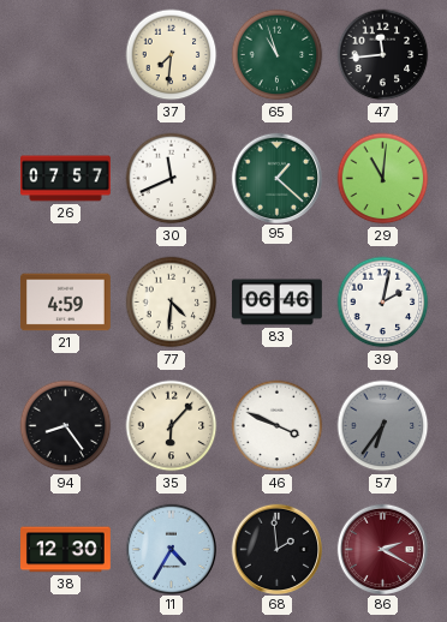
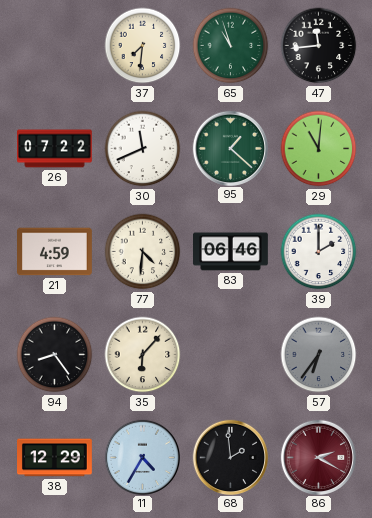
26: 07:57 -> 07:22 (55, 149)
39: 2:02 -> 2:00 (319, 252)
46: 3:49 -> none (278, 426)
38: 12:30 -> 12:29 (55, 458)
